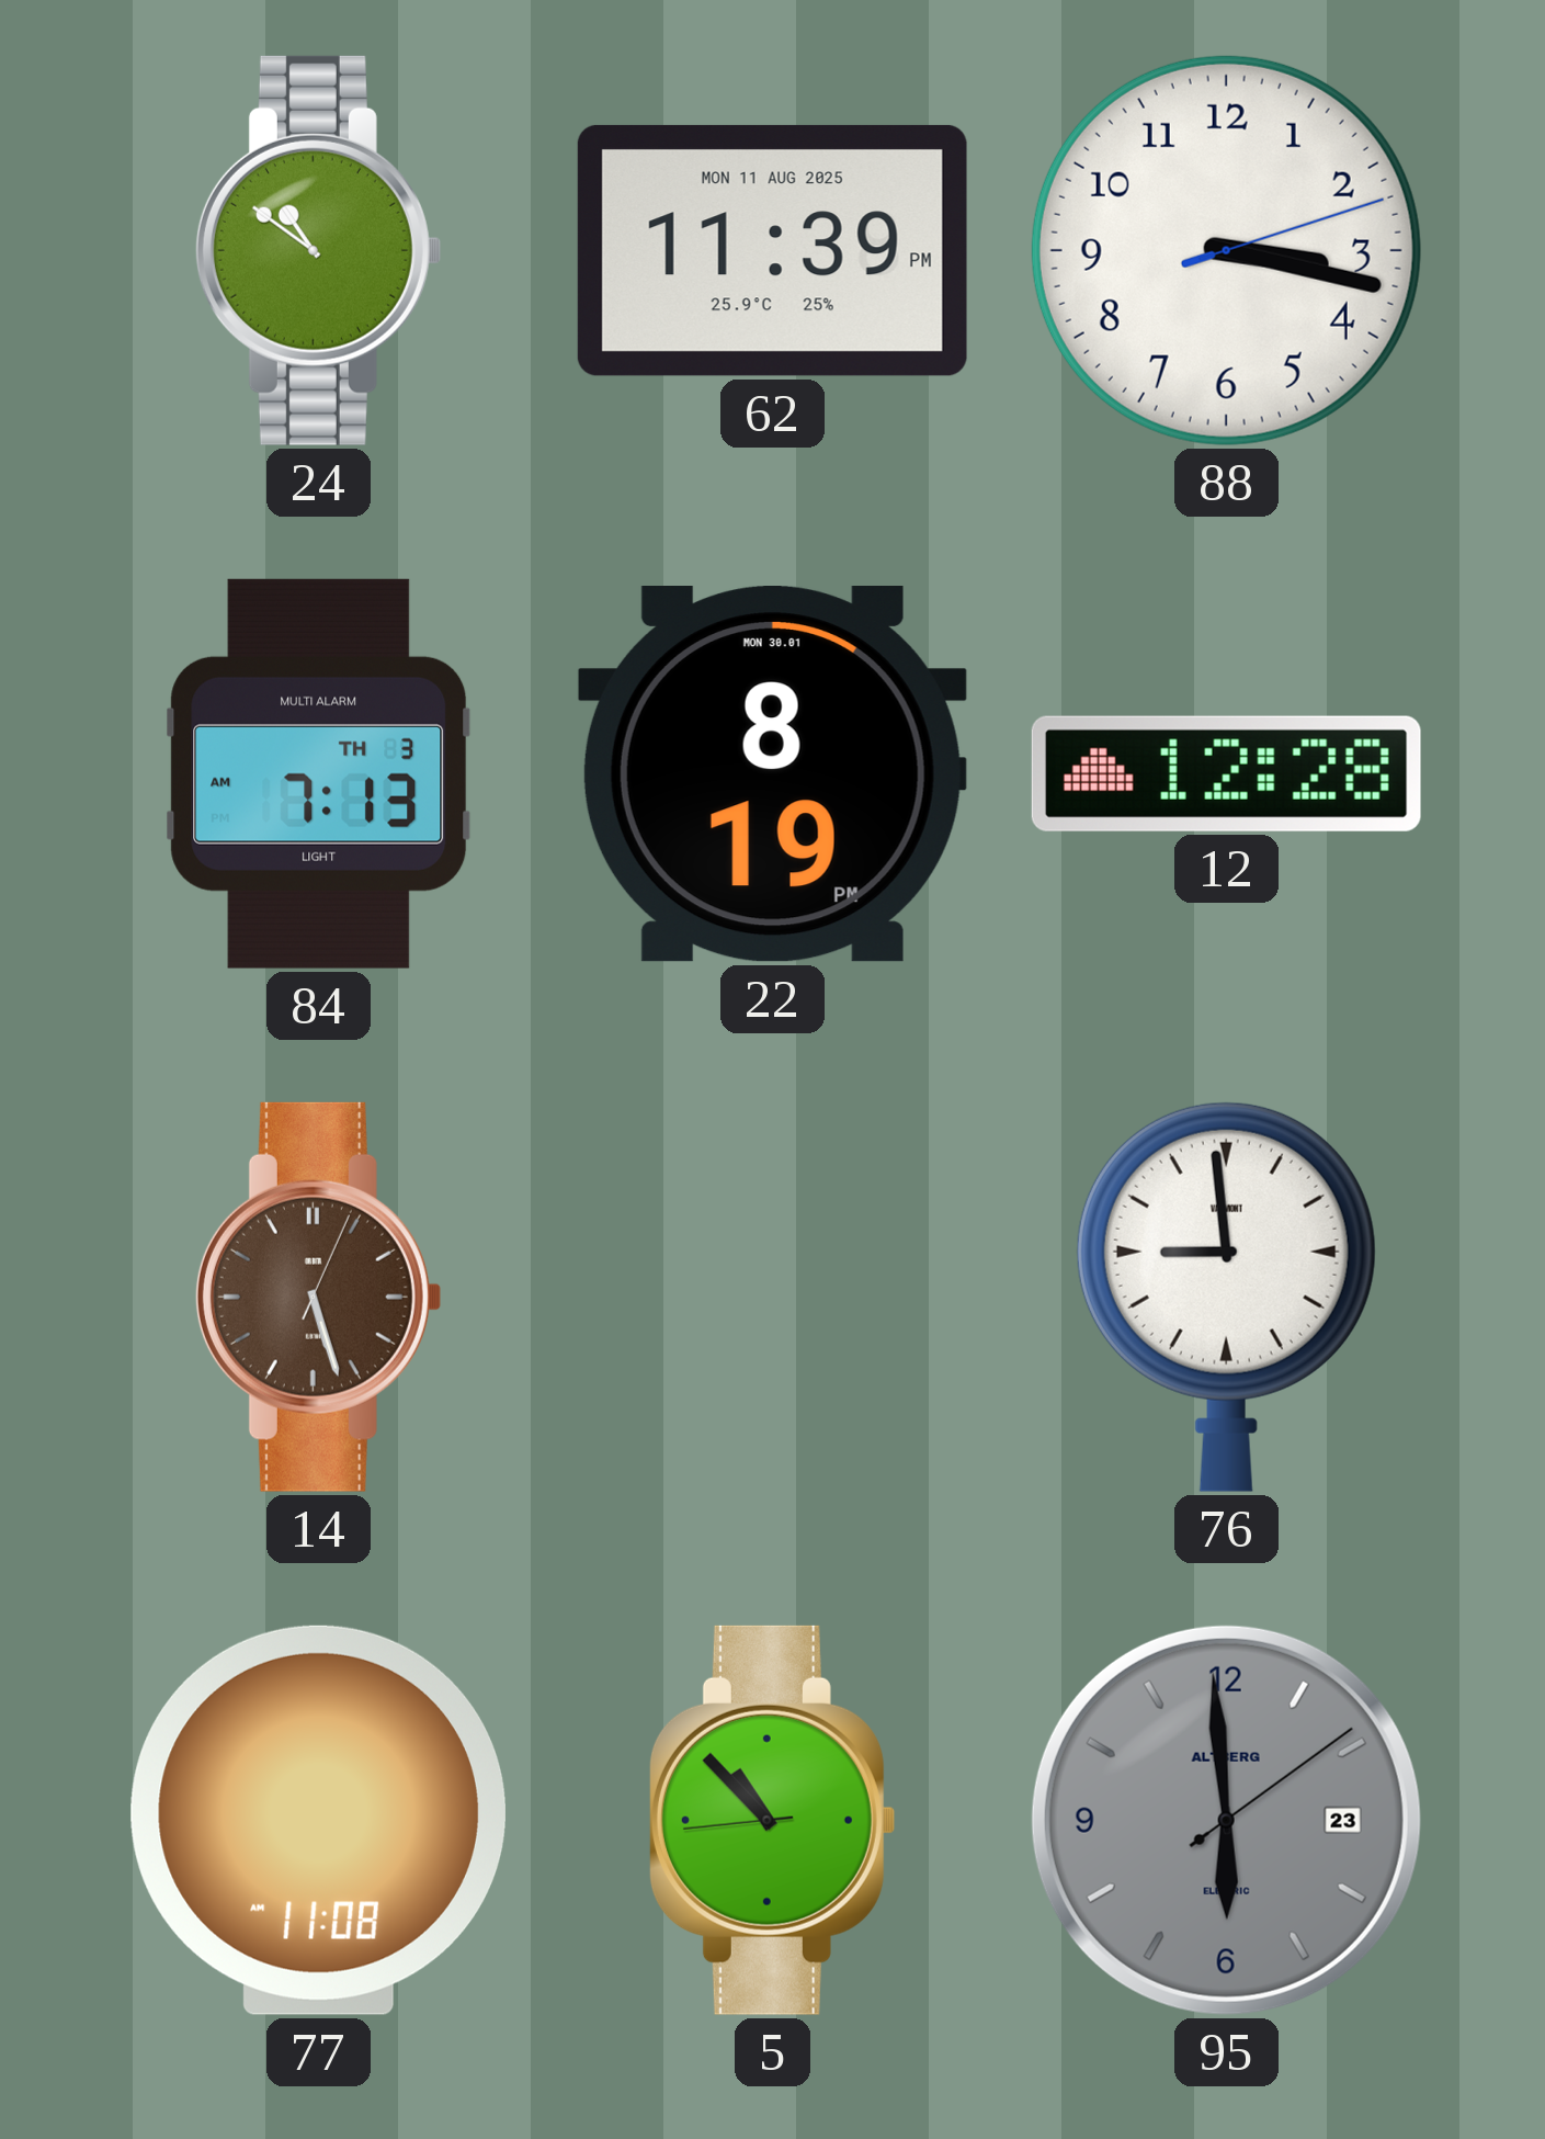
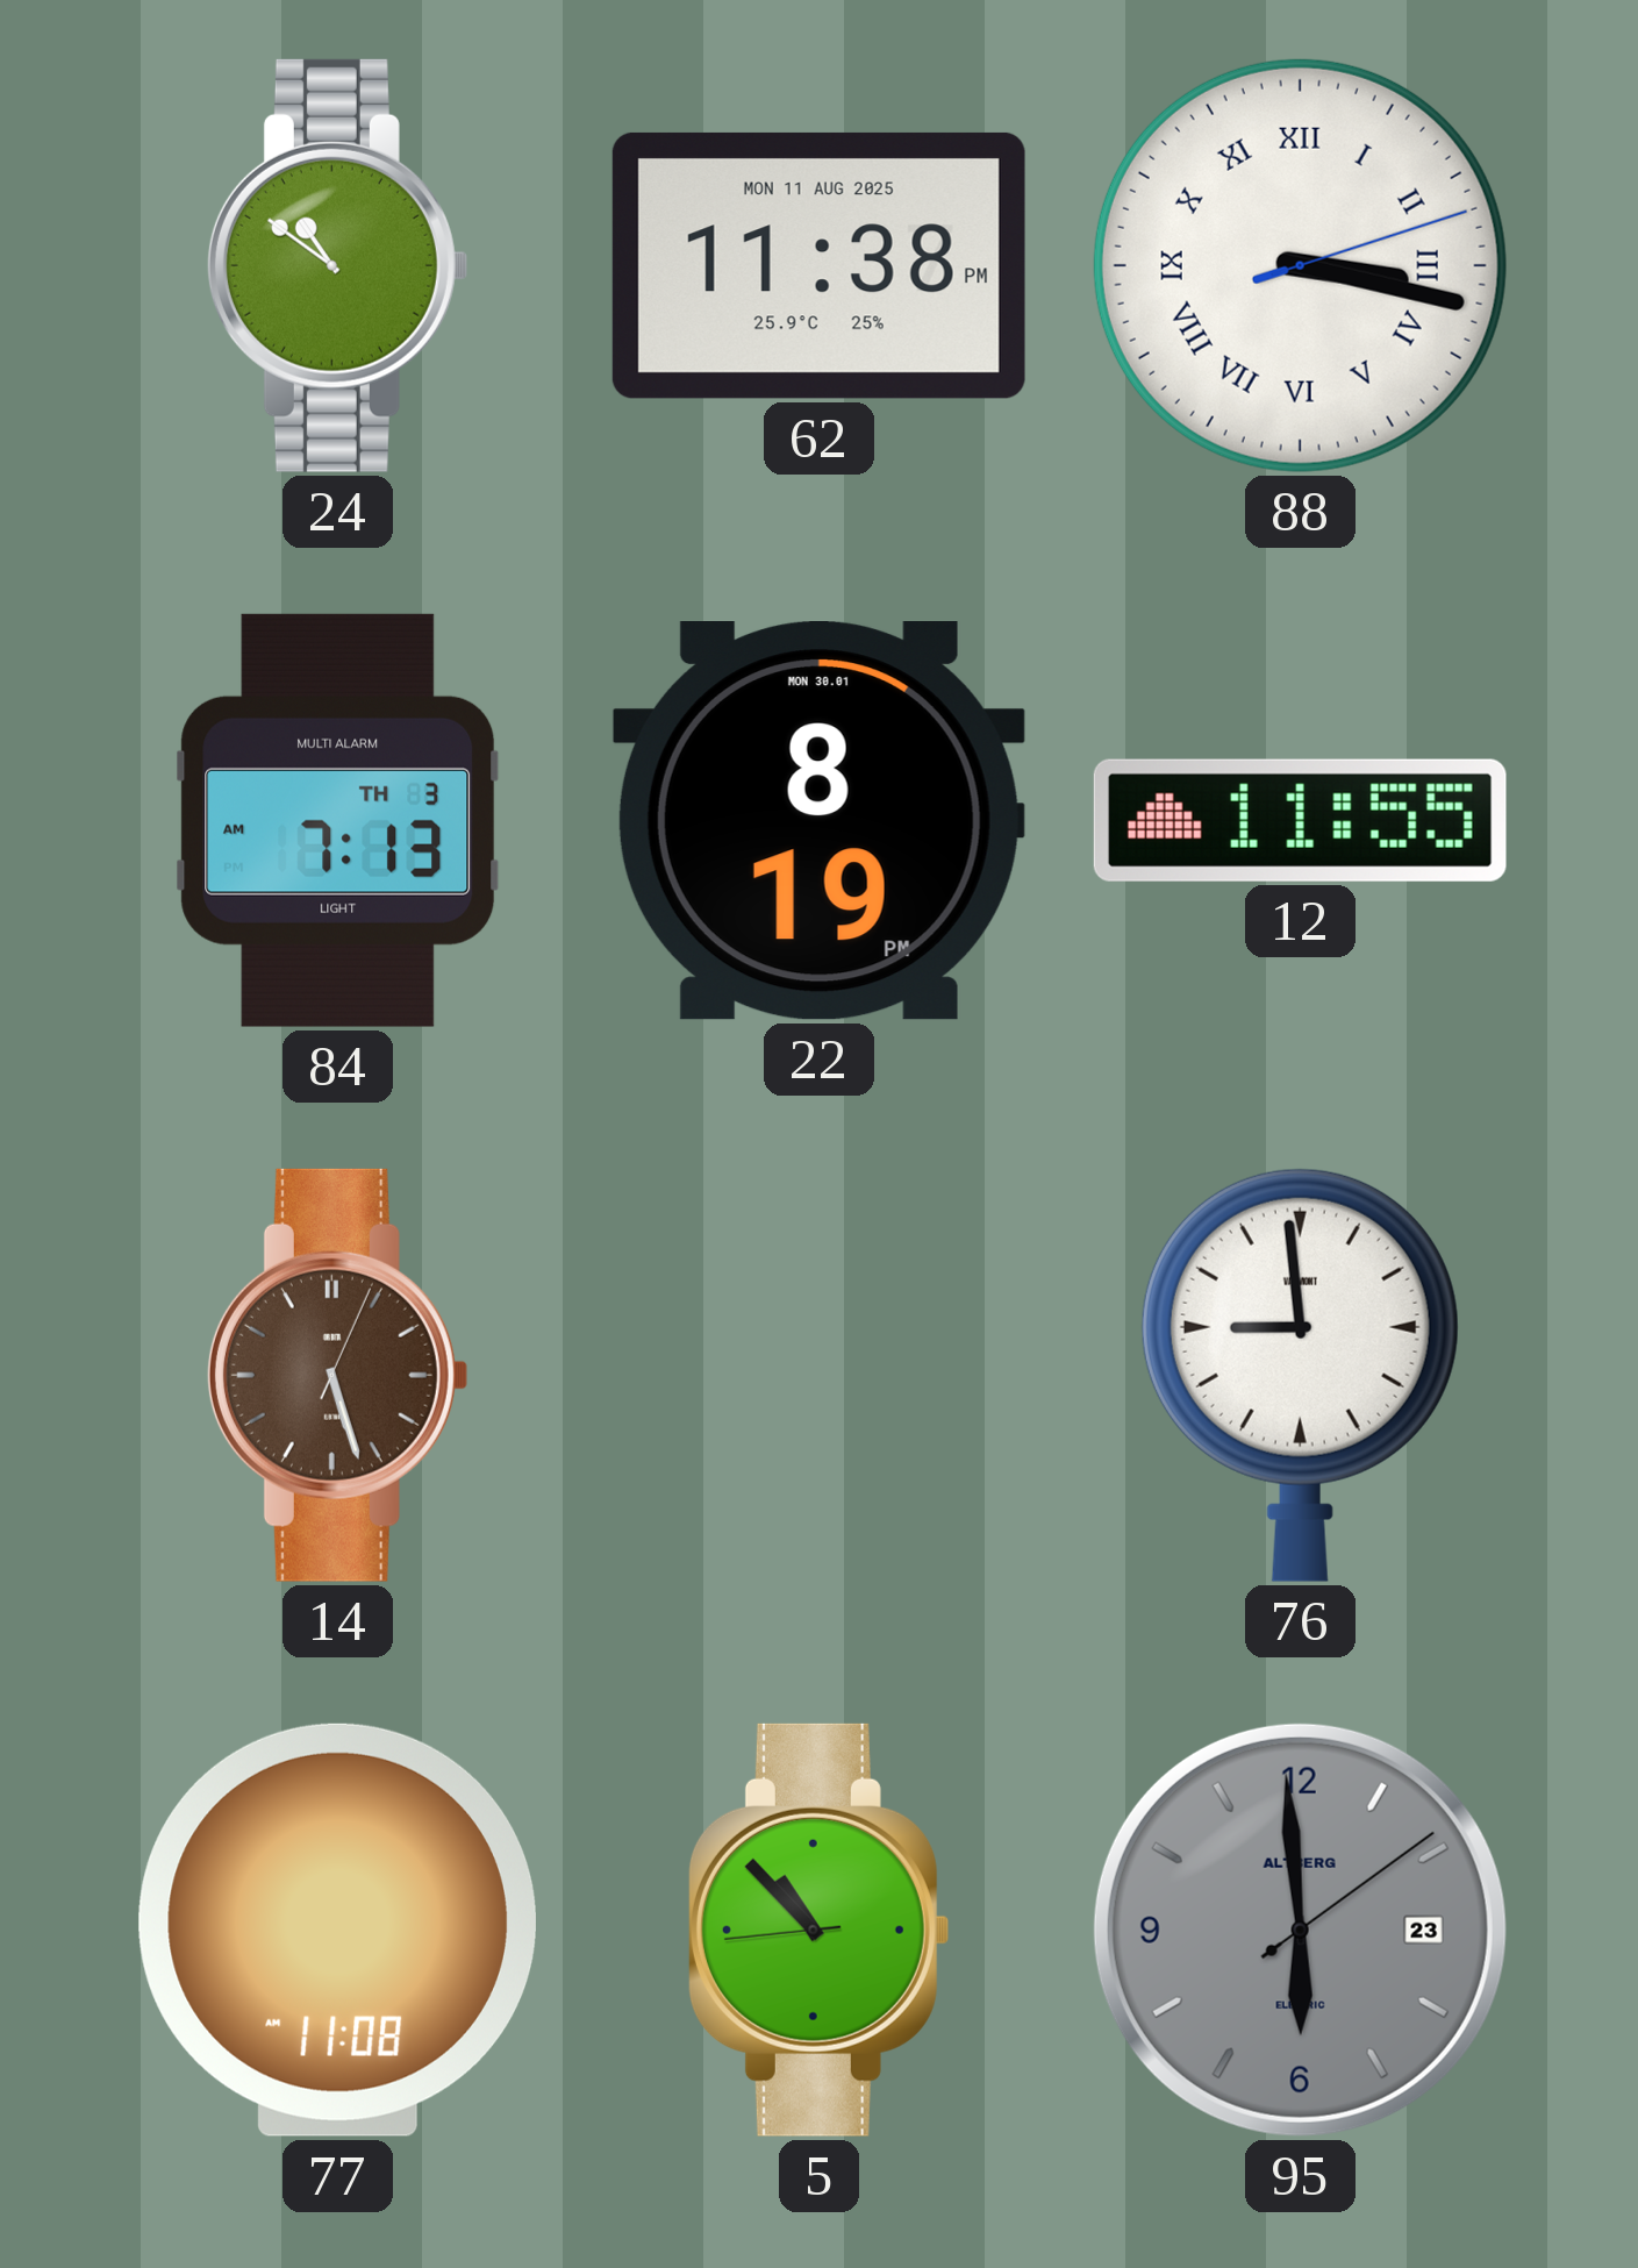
62: 11:39 -> 11:38 (818, 265)
88 numerals: Arabic -> Roman (1300, 265)
12: 12:28 -> 11:55 (1300, 820)
